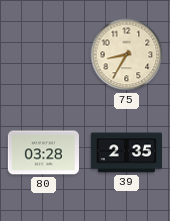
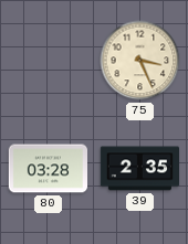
75: 8:35 -> 3:26 (140, 61)
